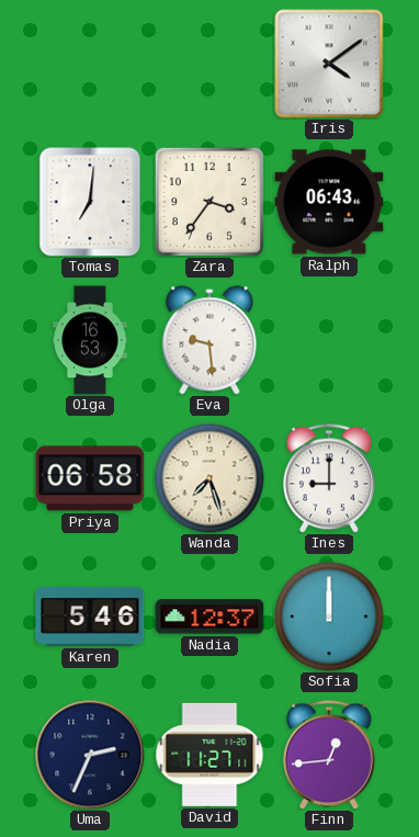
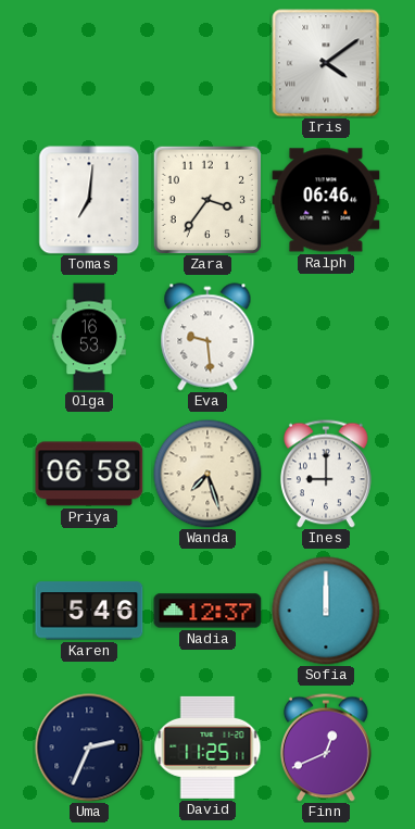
Ralph: 06:43 -> 06:46 (326, 200)
David: 11:27 -> 11:25 (207, 748)
Finn: 12:44 -> 12:41 (326, 748)
